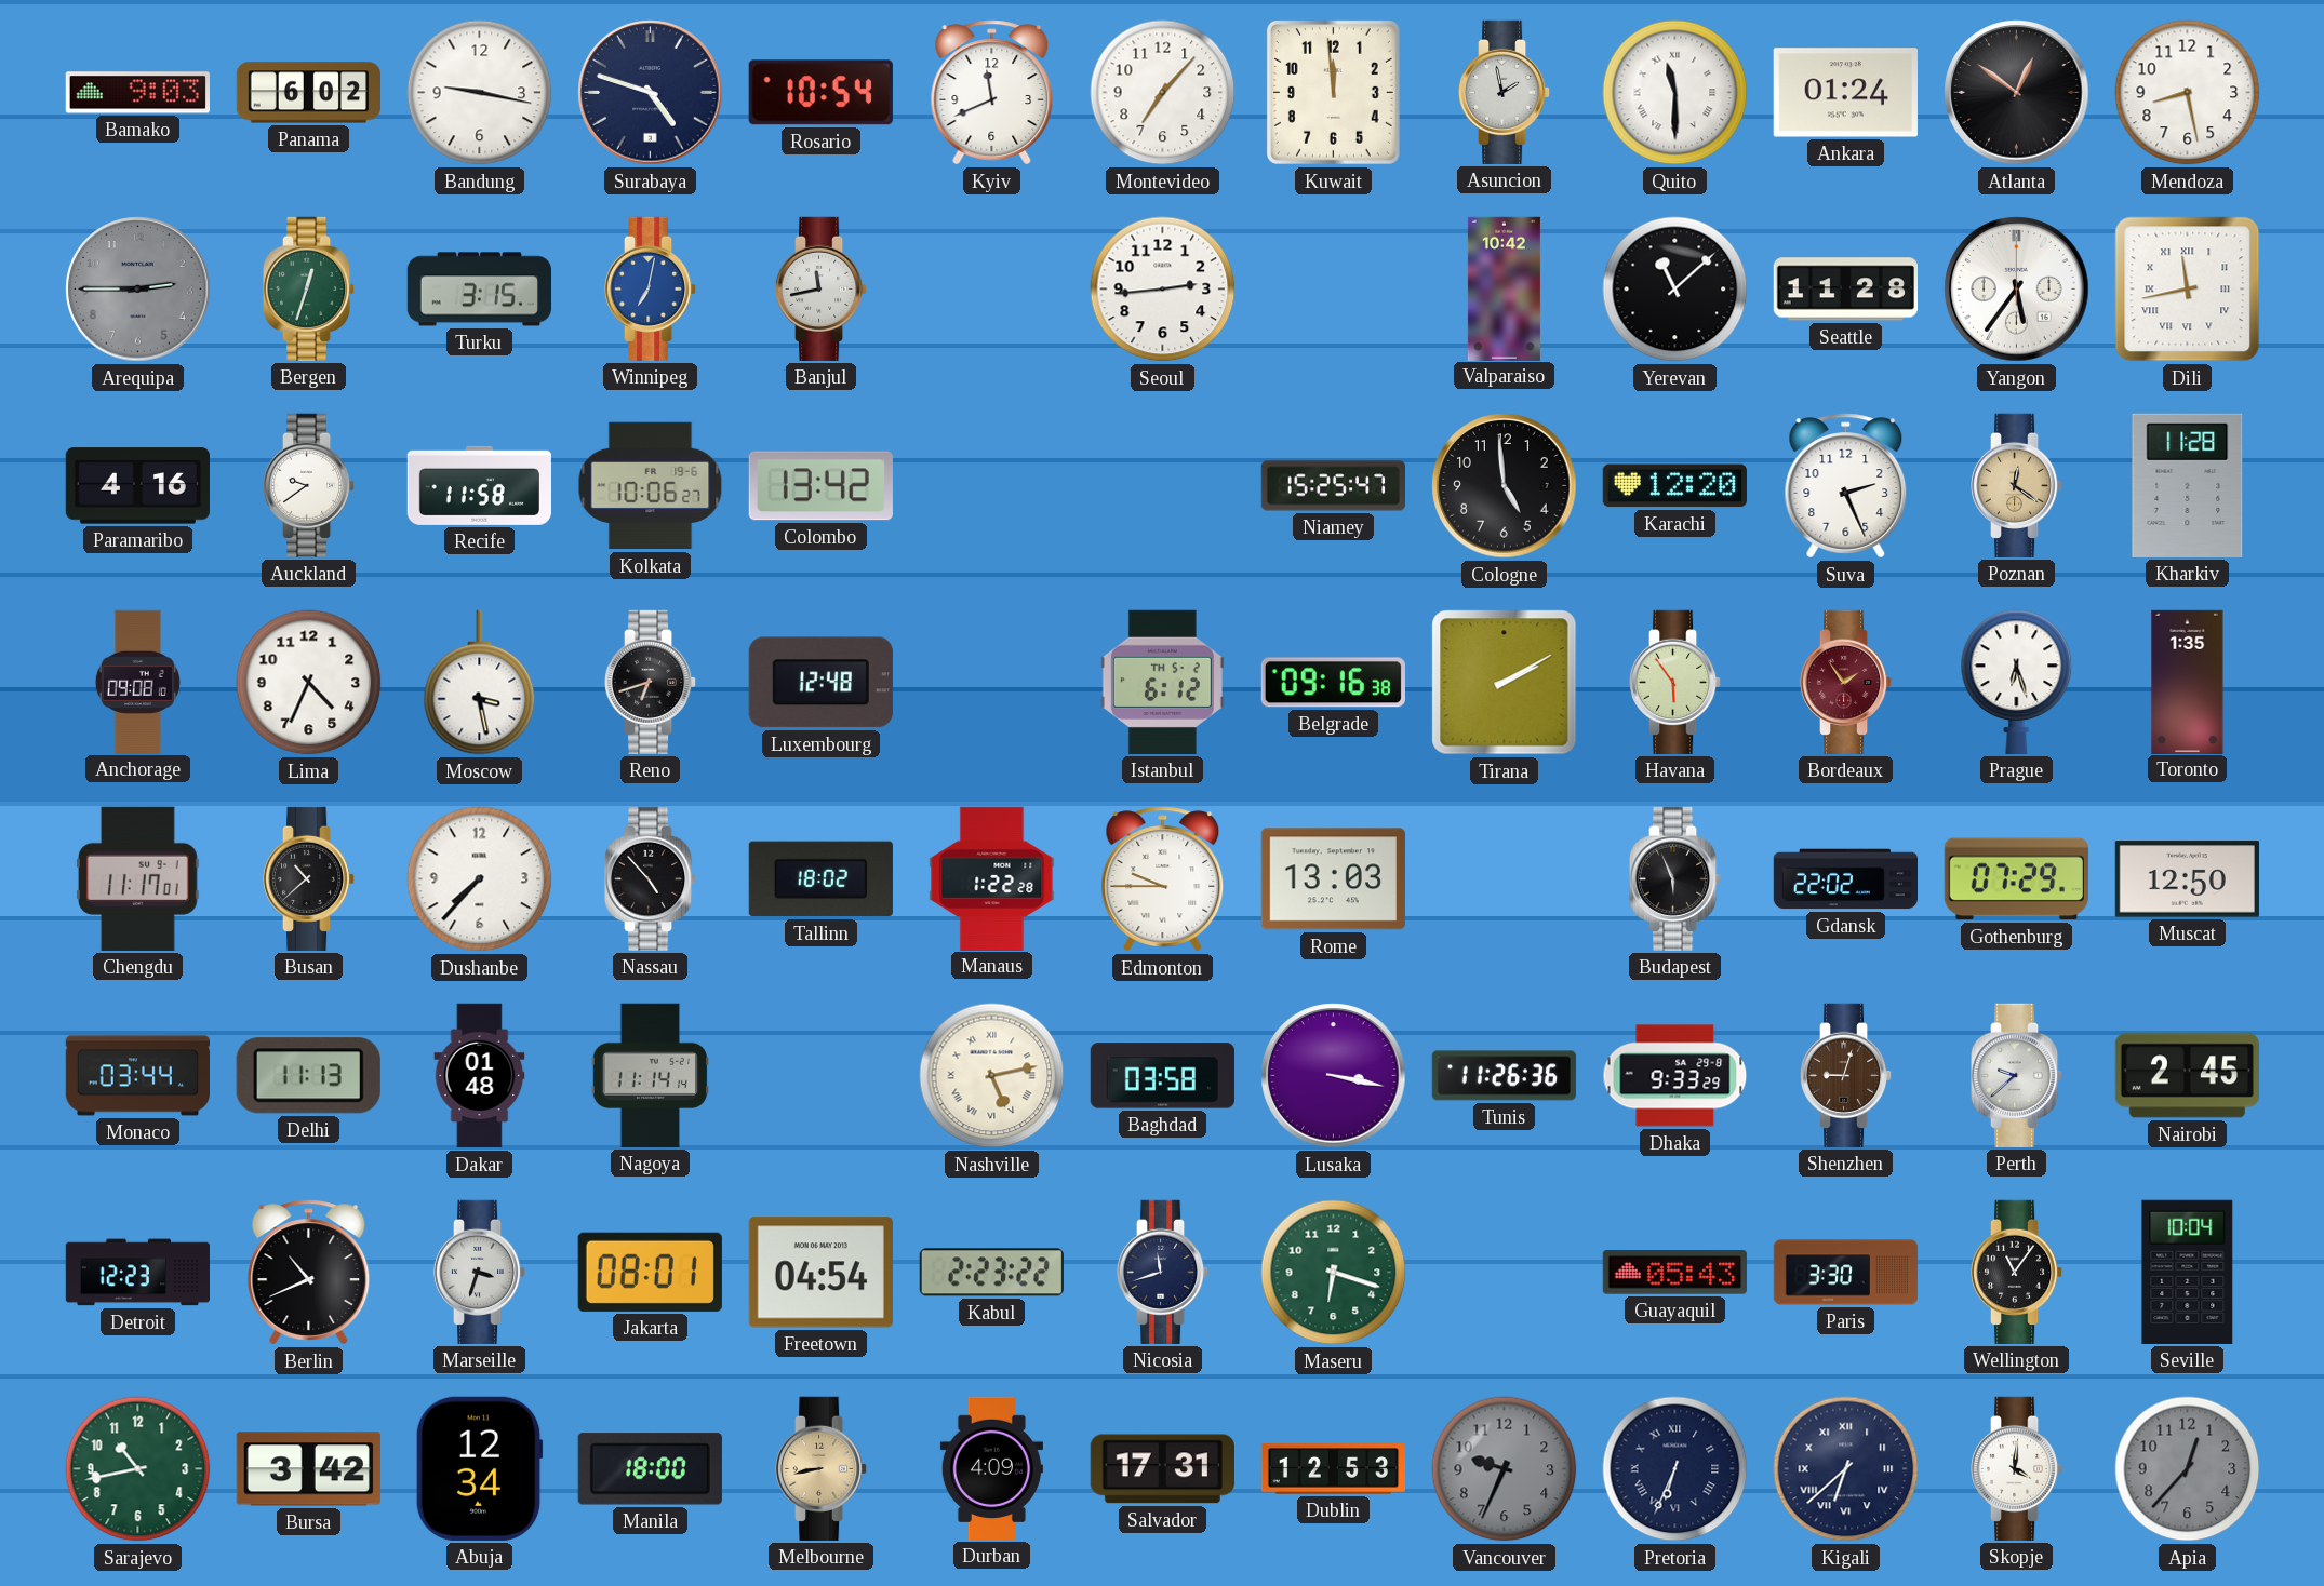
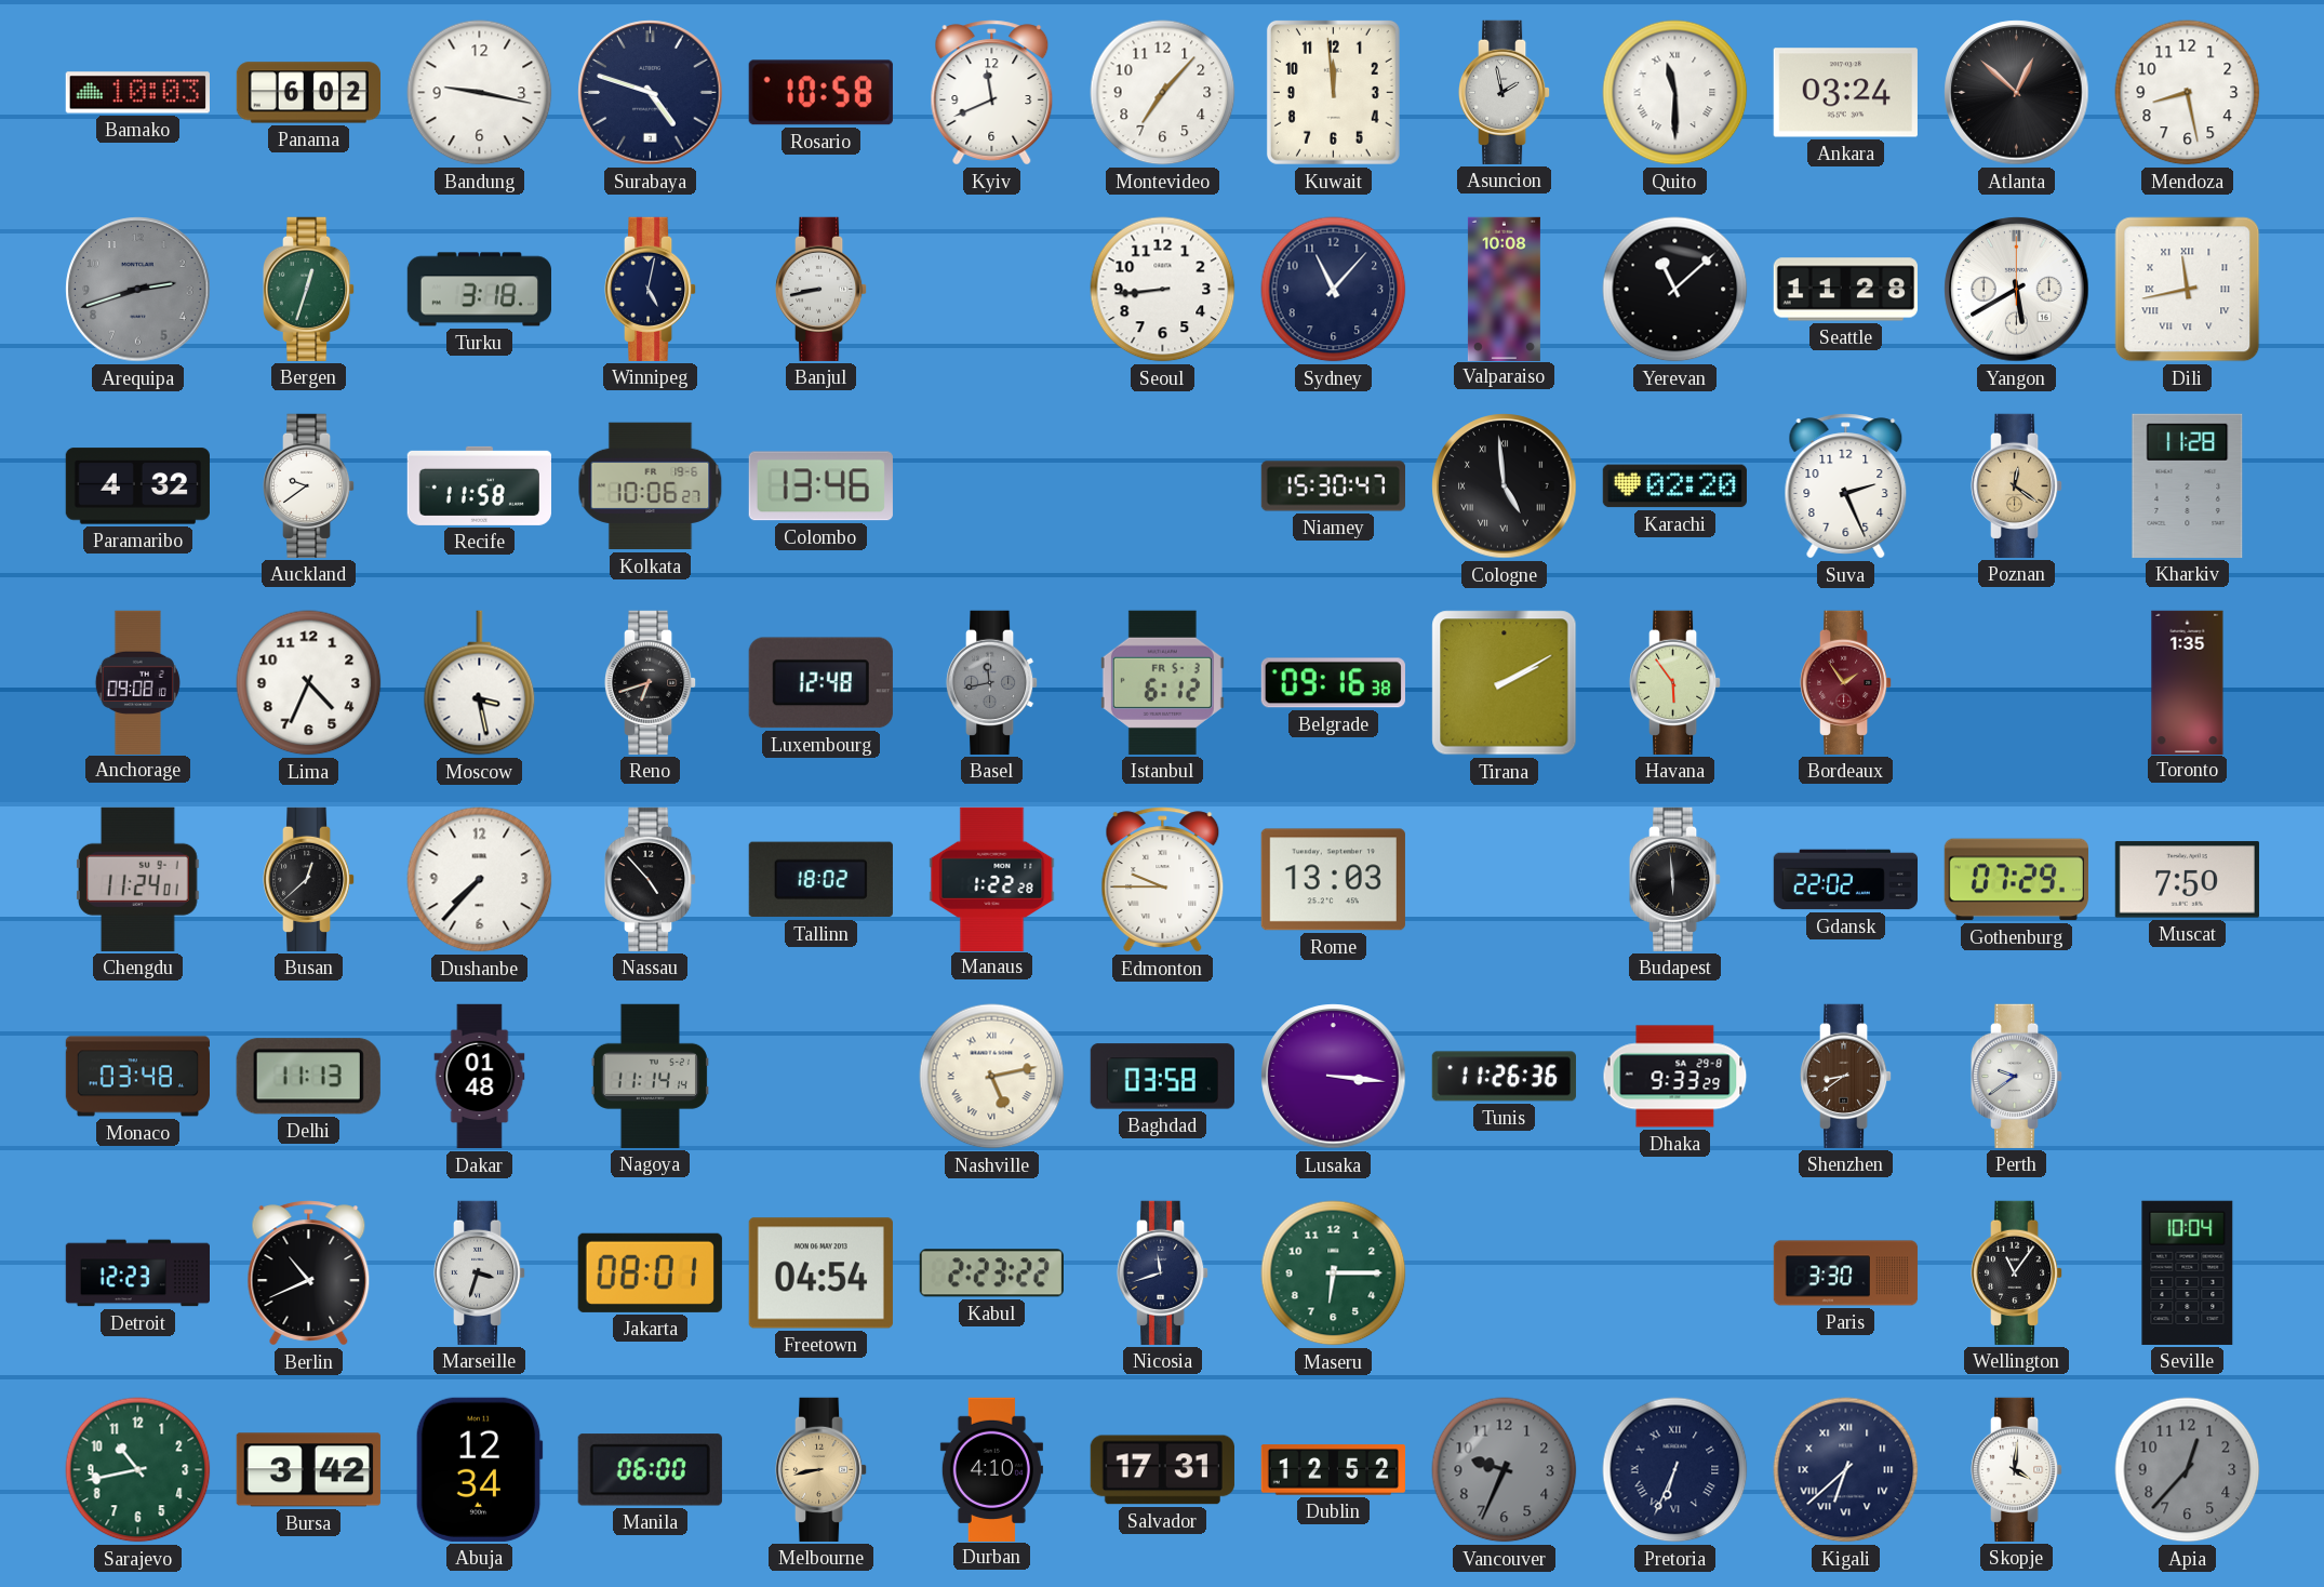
Bamako: 9:03 -> 10:03 (137, 93)
Rosario: 10:54 -> 10:58 (820, 93)
Ankara: 01:24 -> 03:24 (1845, 93)
Atlanta: 12:51 -> 12:52 (2017, 93)
Arequipa: 2:45 -> 2:42 (138, 290)
Turku: 3:15 -> 3:18 (479, 290)
Winnipeg: 7:02 -> 5:02 (651, 289)
Winnipeg dial: blue -> navy (651, 289)
Banjul: 11:43 -> 8:43 (822, 289)
Seoul: 2:44 -> 8:44 (1163, 290)
Sydney: none -> 11:07 (1334, 290)
Valparaiso: 10:42 -> 10:08 (1504, 289)
Yangon: 5:36 -> 5:40 (2017, 290)
Paramaribo: 4:16 -> 4:32 (137, 486)
Colombo: 13:42 -> 13:46 (820, 486)
Niamey: 15:25 -> 15:30 (1333, 486)
Cologne numerals: Arabic -> Roman (1505, 486)
Karachi: 12:20 -> 02:20 (1674, 486)
Basel: none -> 11:43 (992, 682)
Istanbul date: TH 5-2 -> FR 5-3 (1162, 682)
Prague: 6:27 -> none (2017, 682)
Chengdu: 11:17 -> 11:24 (137, 879)
Busan: 10:38 -> 12:38 (309, 879)
Budapest: 5:56 -> 5:59 (1675, 879)
Muscat: 12:50 -> 7:50 (2187, 880)
Monaco: 03:44 -> 03:48 (137, 1077)
Lusaka: 3:17 -> 3:16 (1334, 1077)
Shenzhen: 9:03 -> 8:39 (1846, 1076)
Perth: 9:38 -> 9:39 (2017, 1076)
Nairobi: 2:45 -> none (2187, 1076)
Maseru: 6:18 -> 6:15 (1334, 1273)
Guayaquil: 05:43 -> none (1674, 1273)
Manila: 18:00 -> 06:00 (650, 1470)
Durban: 4:09 -> 4:10 (991, 1469)
Dublin: 12:53 -> 12:52 (1333, 1470)
